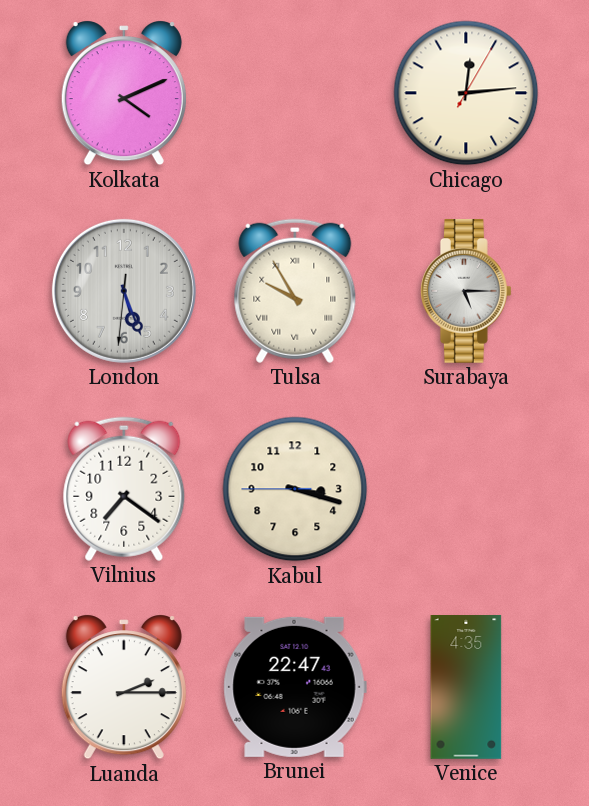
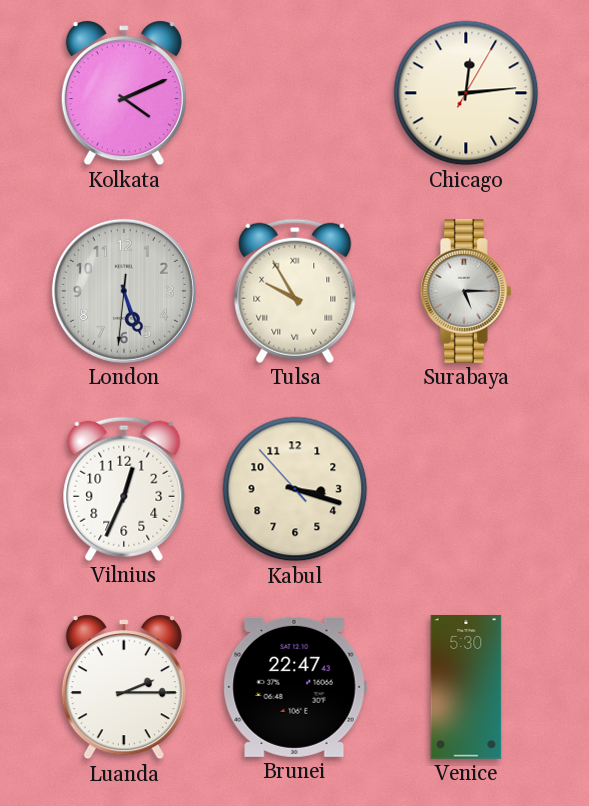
Vilnius: 7:21 -> 12:34 (124, 489)
Kabul: 3:17:45 -> 3:17:53 (295, 489)
Venice: 4:35 -> 5:30 (466, 688)
